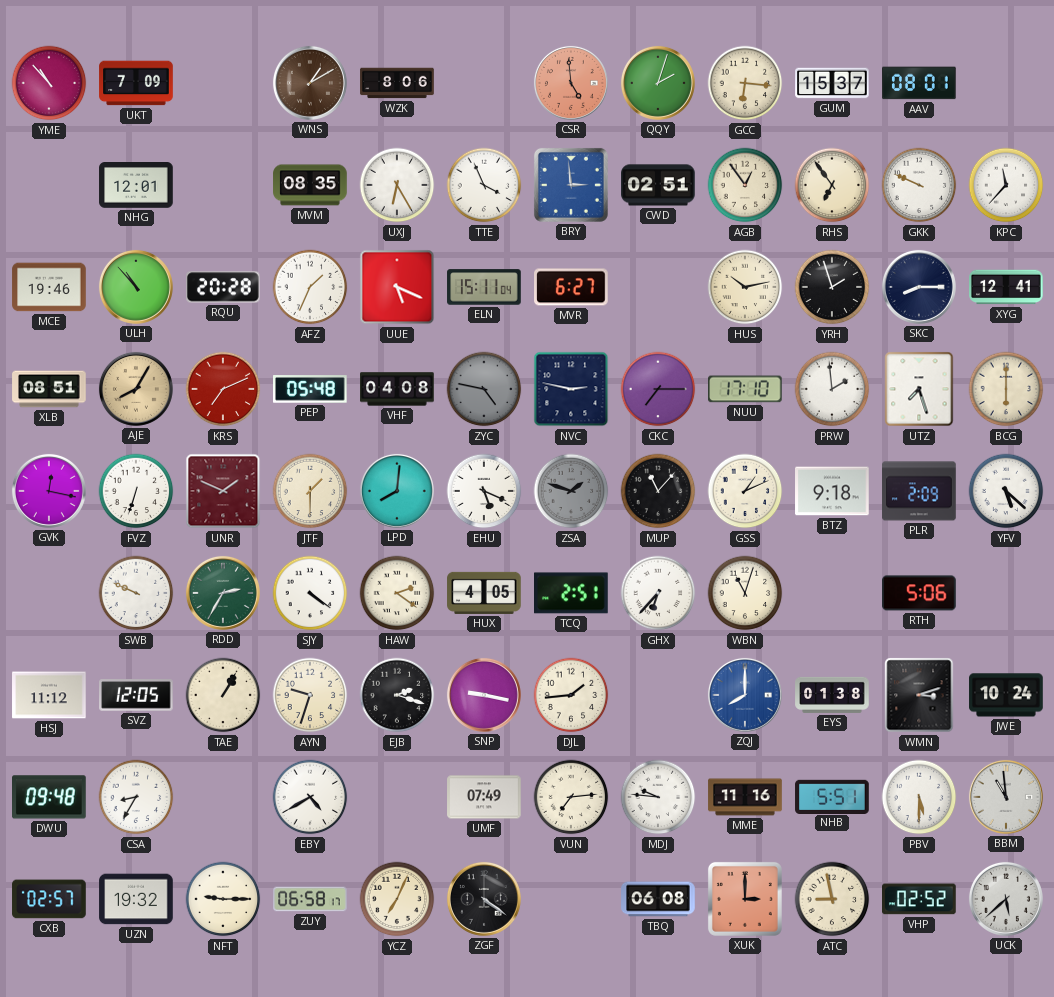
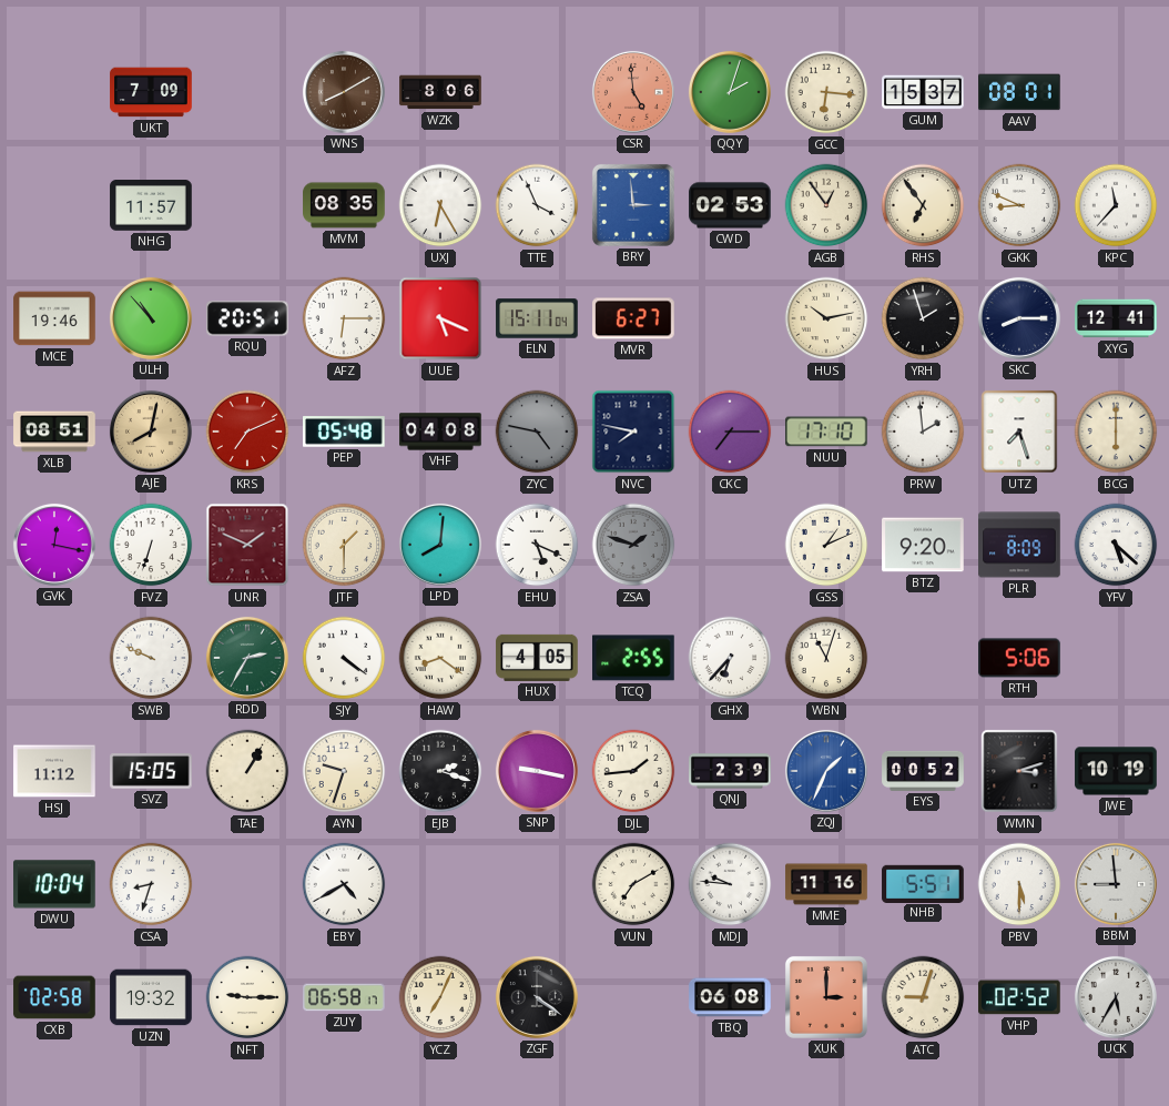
YME: 10:53 -> none (49, 83)
WNS: 1:10 -> 8:10 (344, 92)
NHG: 12:01 -> 11:57 (151, 206)
CWD: 02:51 -> 02:53 (730, 205)
GKK: 9:49 -> 8:49 (1019, 205)
RQU: 20:28 -> 20:51 (248, 318)
AFZ: 1:34 -> 6:15 (344, 318)
AJE: 8:05 -> 8:02 (151, 432)
NVC: 2:47 -> 7:47 (633, 432)
MUP: 11:07 -> none (658, 491)
BTZ: 9:18 -> 9:20 (923, 545)
PLR: 2:09 -> 8:09 (1019, 545)
HAW: 2:21 -> 8:21 (440, 658)
TCQ: 2:51 -> 2:55 (634, 658)
SVZ: 12:05 -> 15:05 (151, 771)
QNJ: none -> 2:39 (730, 771)
ZQJ: 8:00 -> 1:34 (826, 771)
EYS: 01:38 -> 00:52 (923, 771)
JWE: 10:24 -> 10:19 (1116, 771)
DWU: 09:48 -> 10:04 (55, 884)
CSA: 8:35 -> 8:33 (151, 884)
UMF: 07:49 -> none (484, 797)
VUN: 7:14 -> 7:10 (633, 884)
BBM: 10:59 -> 8:59 (1116, 884)
CXB: 02:57 -> 02:58 (54, 997)
ATC: 8:58 -> 9:03 (923, 997)
UCK: 5:38 -> 5:35 (1116, 997)
